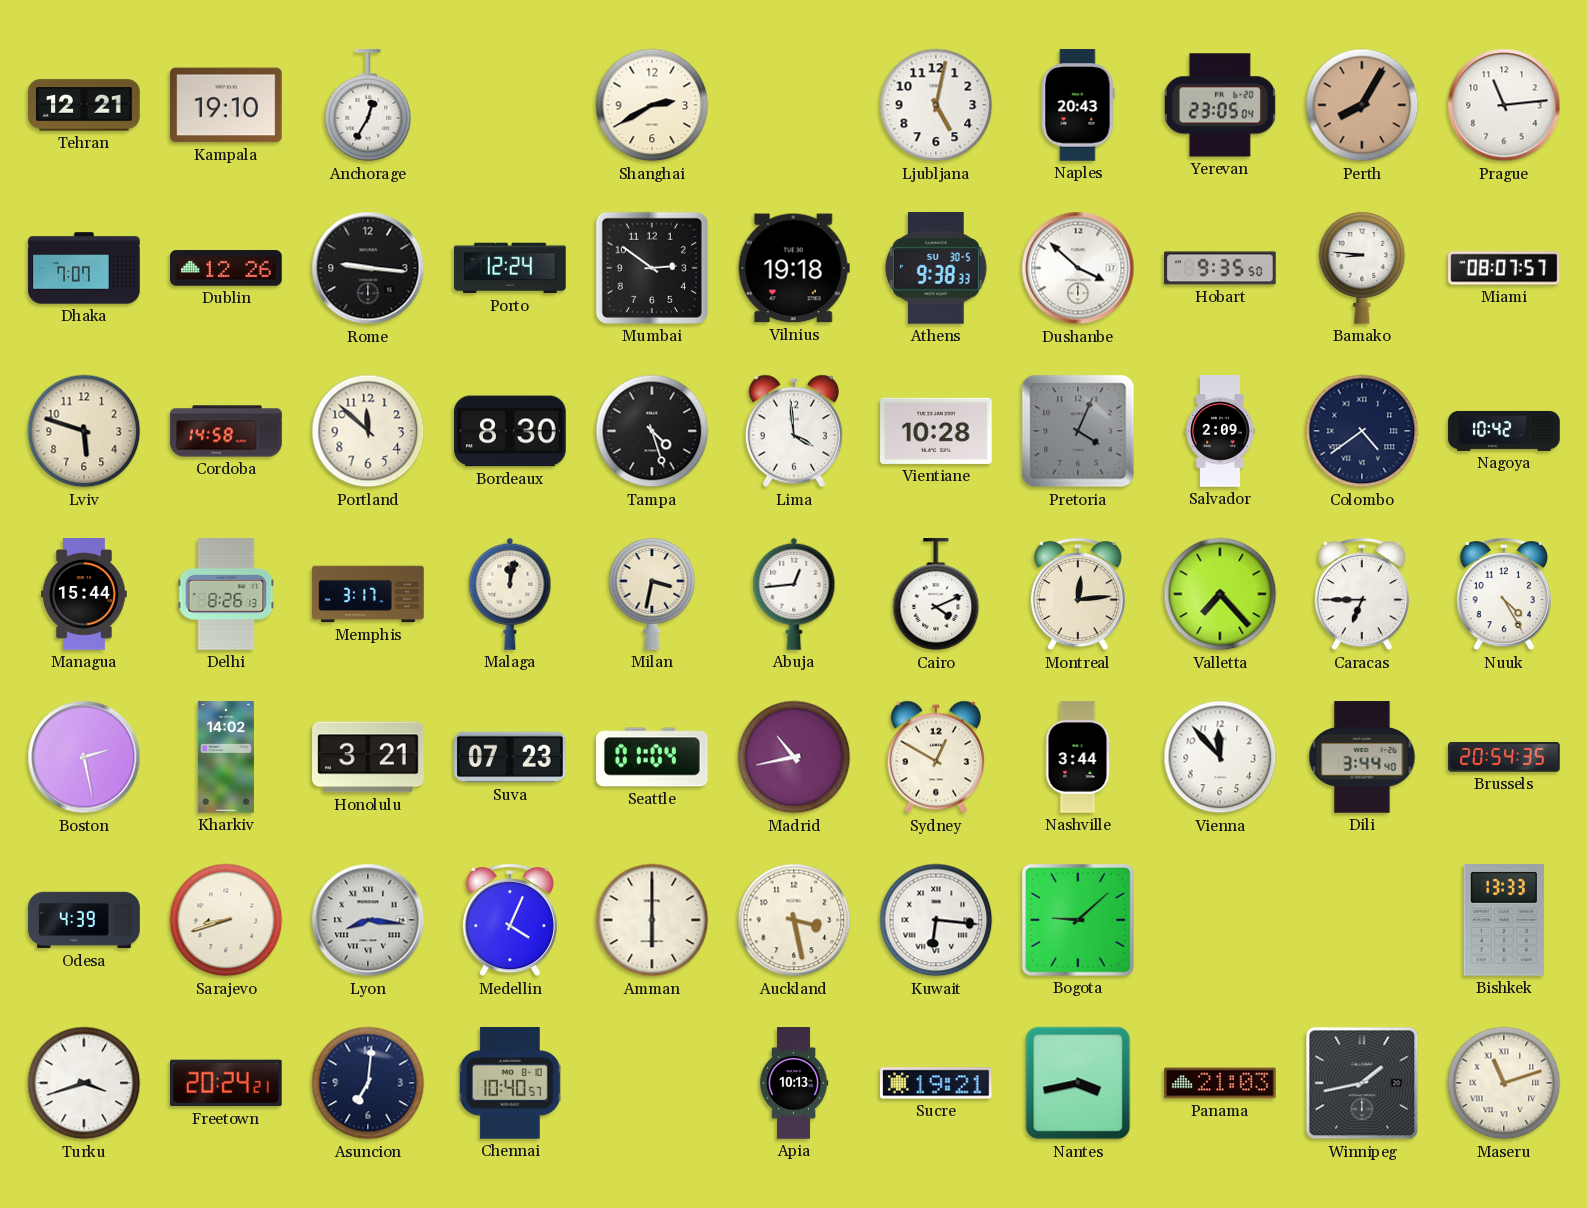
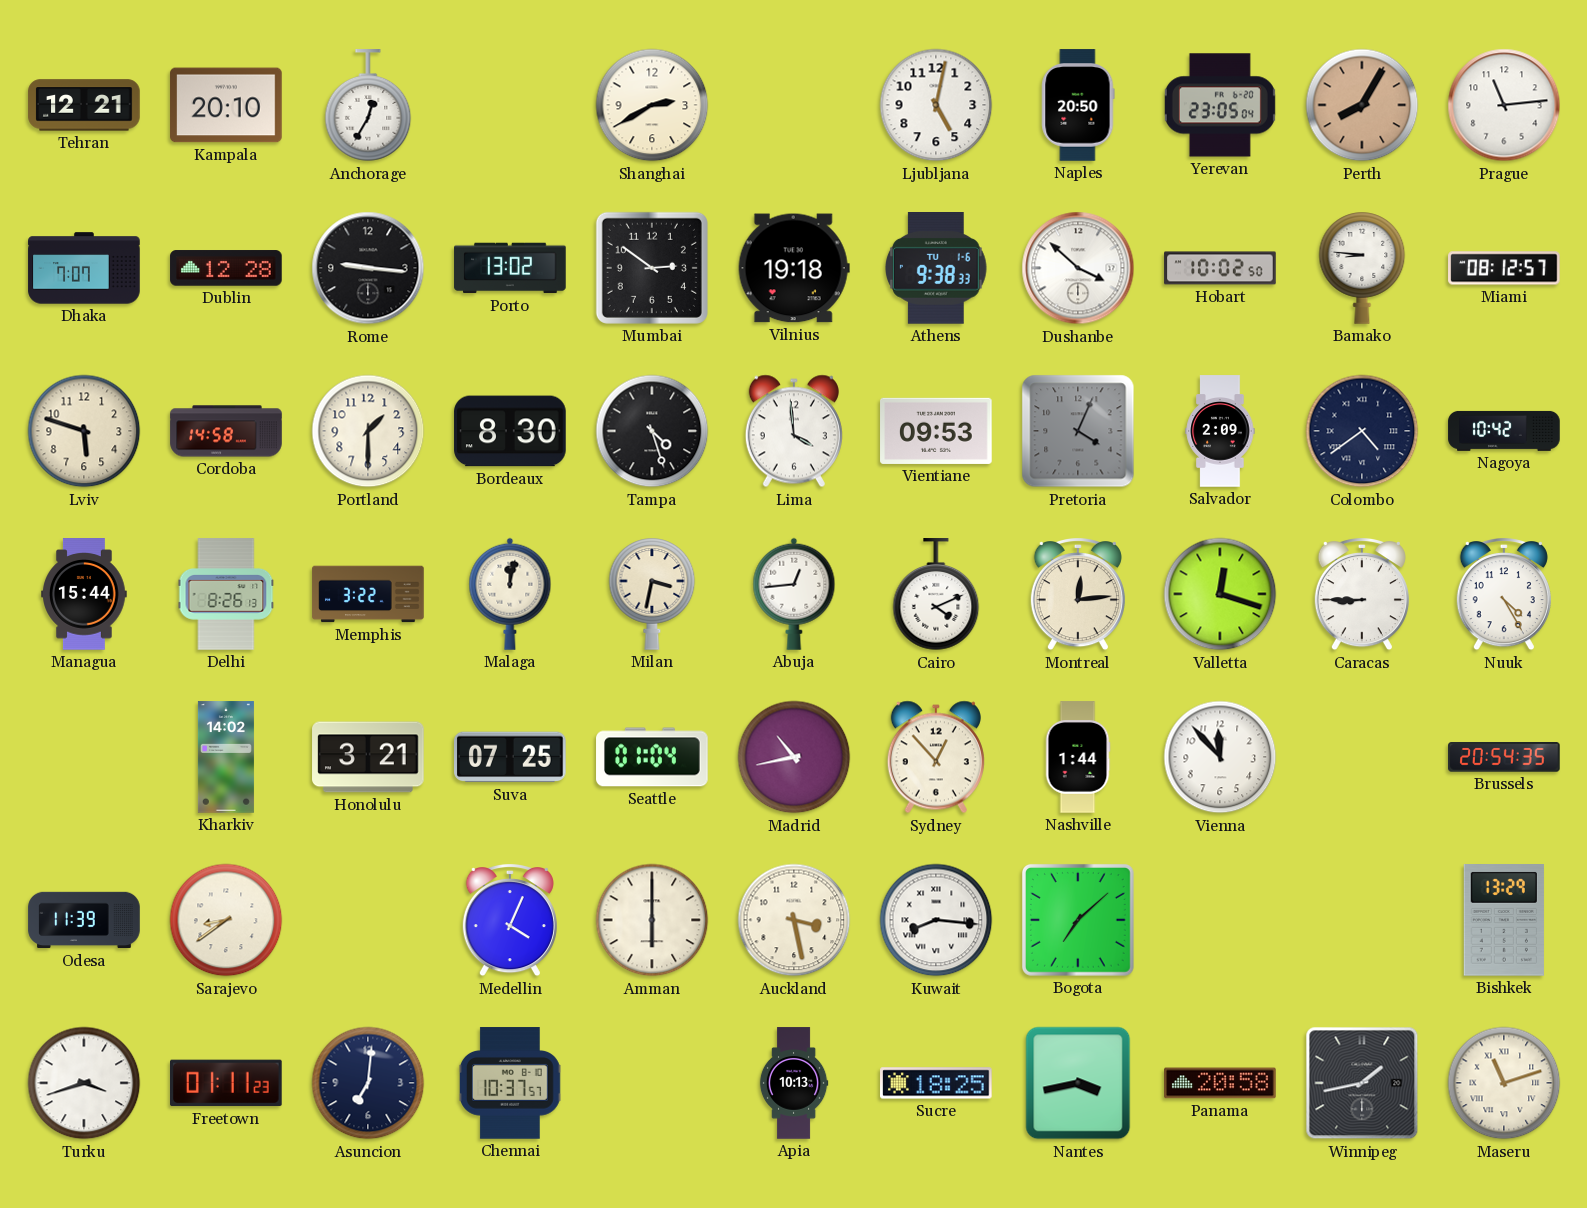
Kampala: 19:10 -> 20:10 (226, 105)
Naples: 20:43 -> 20:50 (1078, 105)
Dublin: 12:26 -> 12:28 (226, 268)
Porto: 12:24 -> 13:02 (510, 268)
Athens date: SU 30-5 -> TU 1-6 (936, 269)
Hobart: 9:35 -> 10:02 (1220, 268)
Miami: 08:07 -> 08:12 (1504, 268)
Portland: 11:52 -> 1:30 (368, 431)
Vientiane: 10:28 -> 09:53 (936, 431)
Memphis: 3:17 -> 3:22 (368, 594)
Valletta: 7:23 -> 12:18 (1220, 594)
Caracas: 6:45 -> 8:45 (1362, 595)
Boston: 2:28 -> none (84, 757)
Suva: 07:23 -> 07:25 (511, 757)
Sydney: 12:50 -> 12:53 (936, 757)
Nashville: 3:44 -> 1:44 (1078, 757)
Dili: 3:44 -> none (1362, 757)
Odesa: 4:39 -> 11:39 (84, 920)
Sarajevo: 8:42 -> 8:39 (226, 920)
Lyon: 8:16 -> none (368, 920)
Kuwait: 6:16 -> 8:16 (936, 920)
Bogota: 9:08 -> 7:08 (1078, 920)
Bishkek: 13:33 -> 13:29 (1504, 921)
Freetown: 20:24 -> 01:11 (227, 1083)
Chennai: 10:40 -> 10:37 (510, 1083)
Sucre: 19:21 -> 18:25 (936, 1083)
Panama: 21:03 -> 20:58 (1220, 1083)
